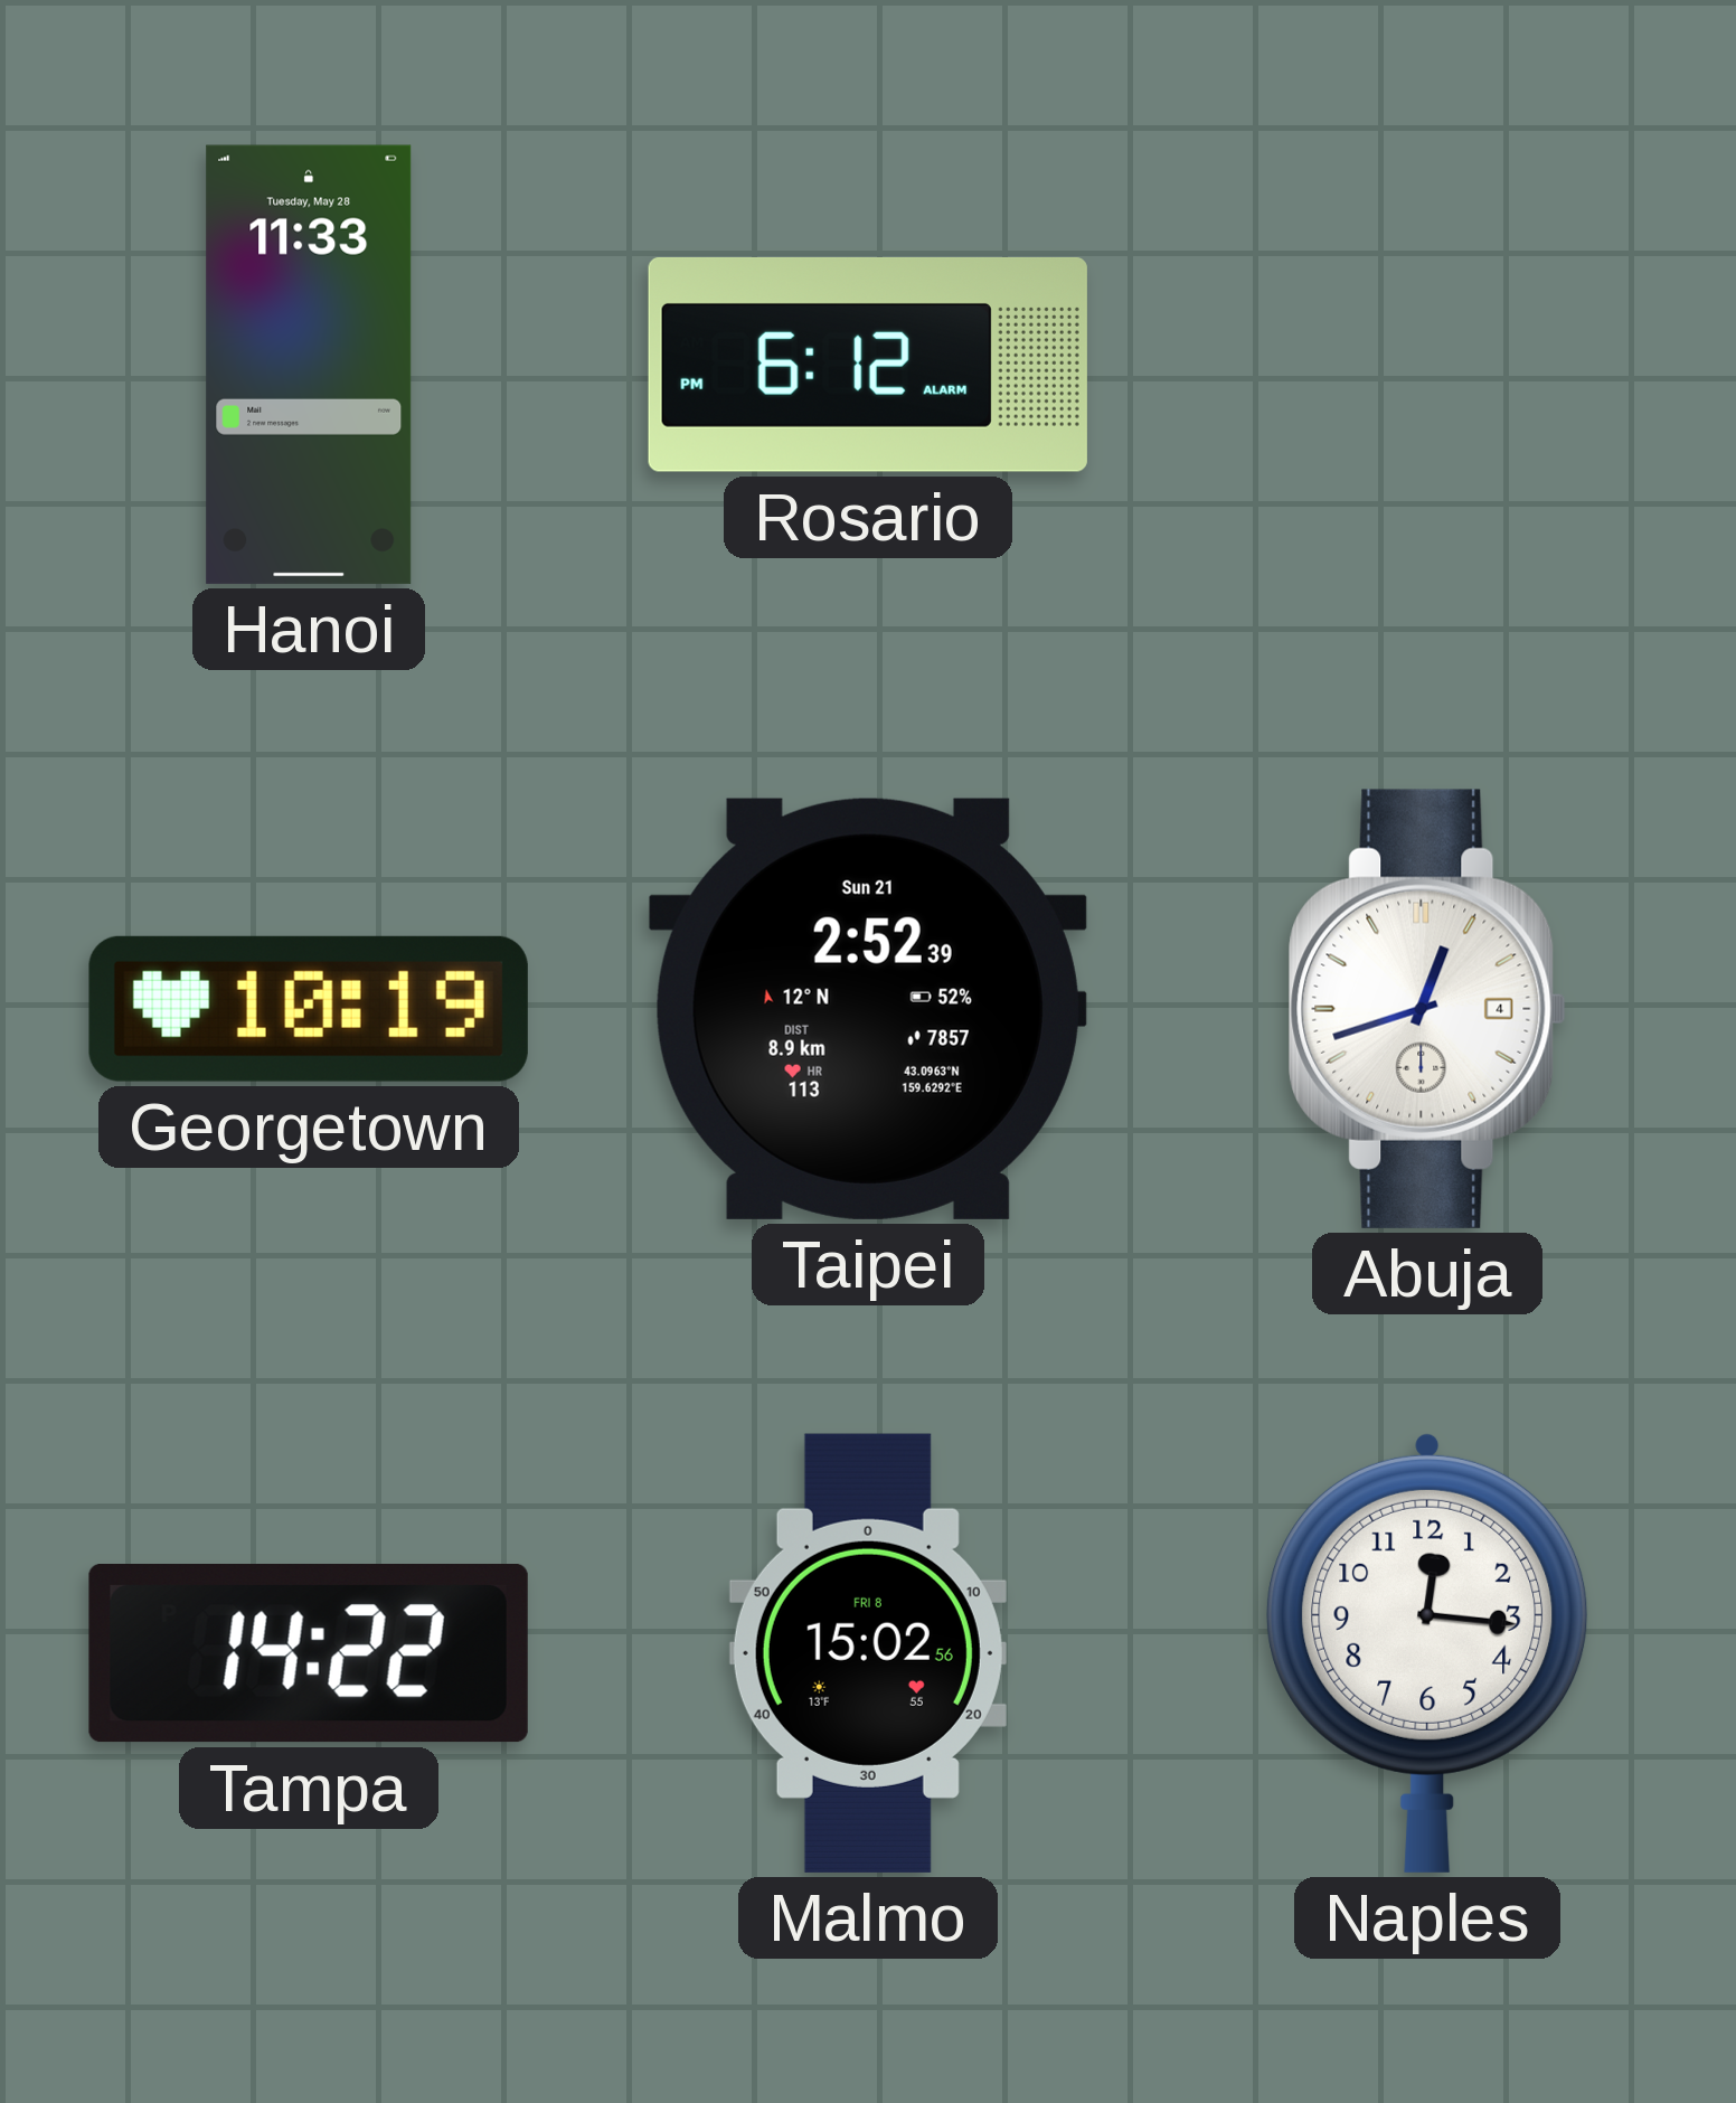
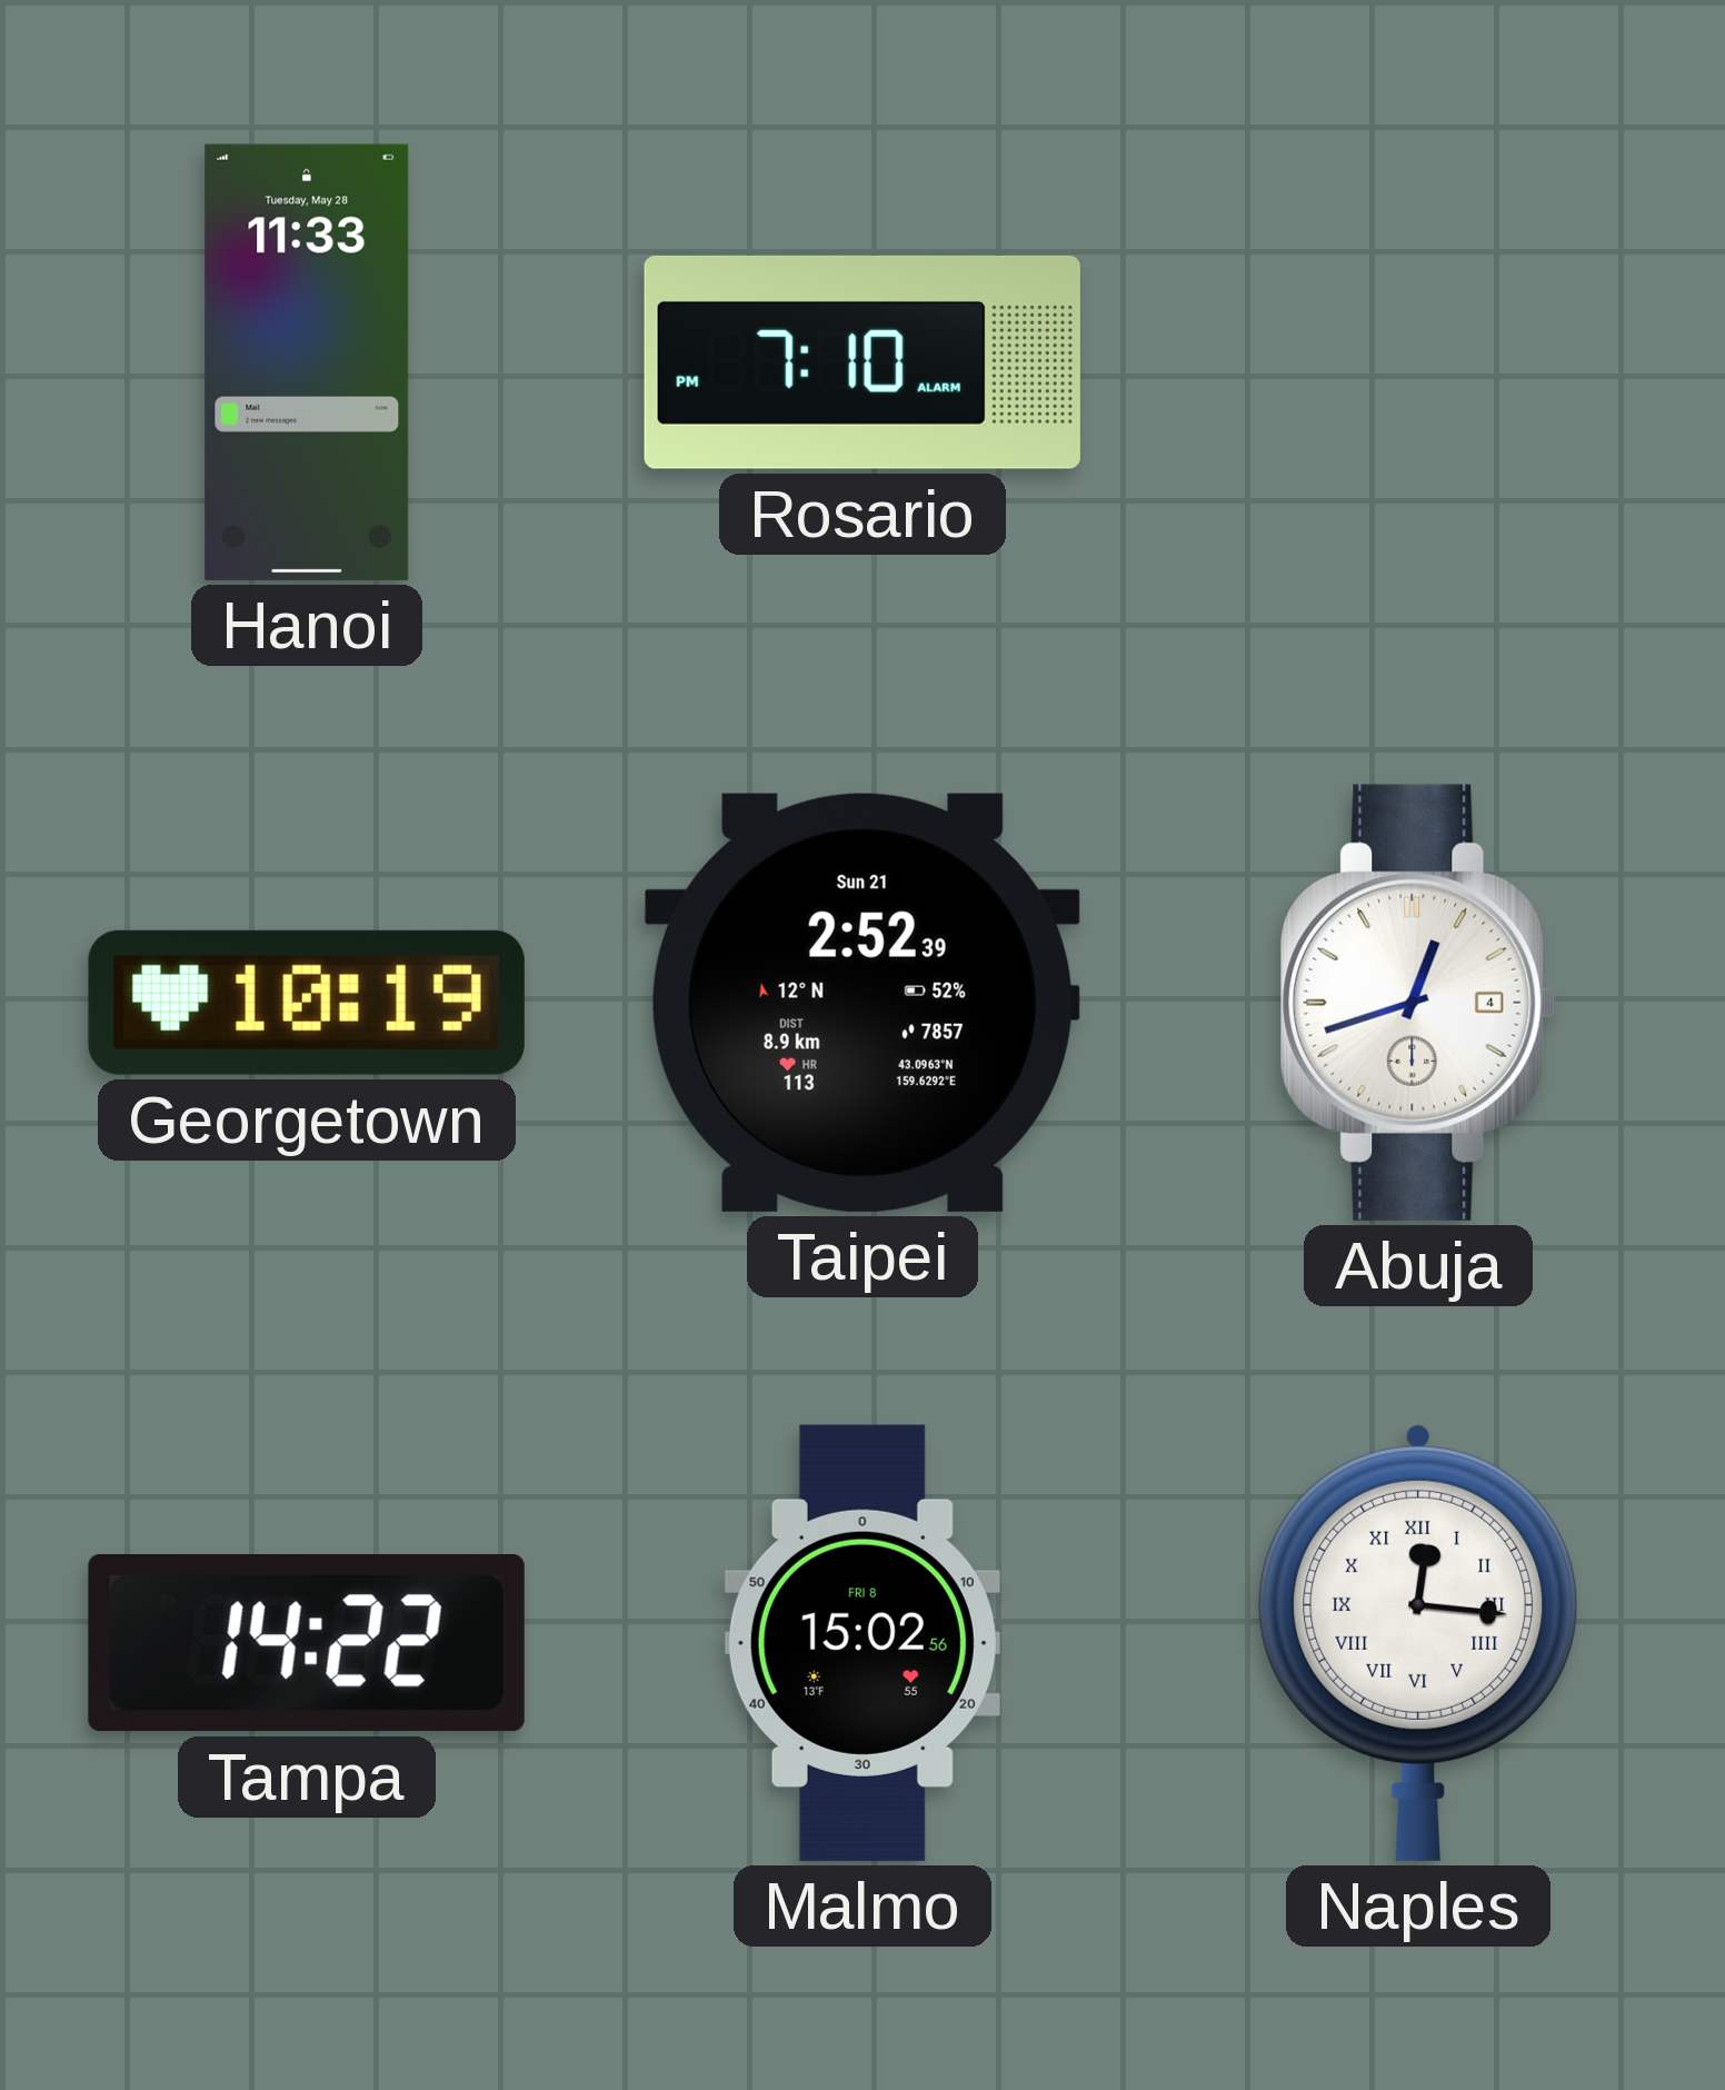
Rosario: 6:12 -> 7:10 (862, 362)
Naples numerals: Arabic -> Roman (1418, 1642)
